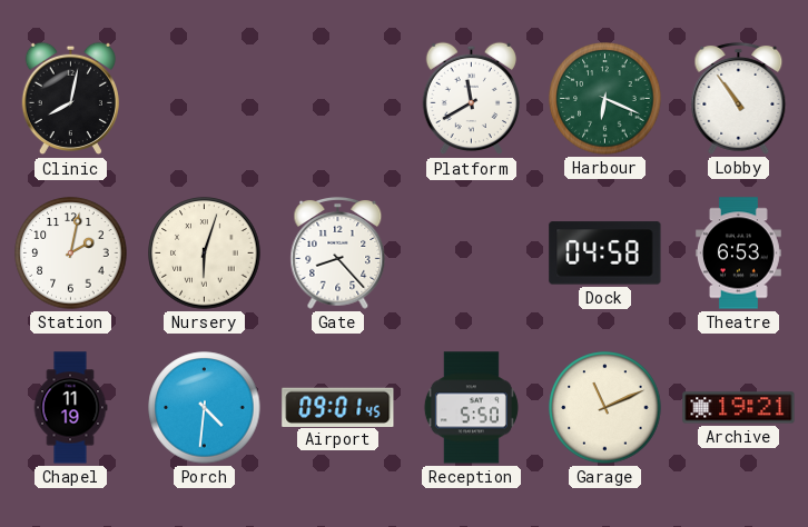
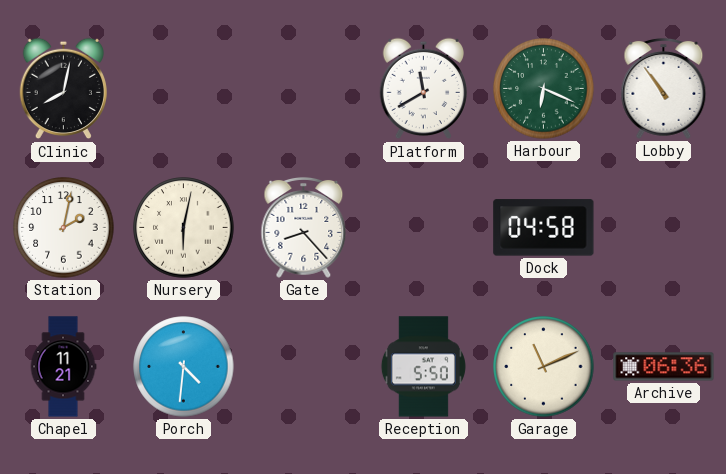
Nursery: 6:03 -> 6:02 (184, 228)
Theatre: 6:53 -> none (738, 253)
Chapel: 11:19 -> 11:21 (63, 367)
Airport: 09:01 -> none (338, 407)
Archive: 19:21 -> 06:36 (664, 367)
